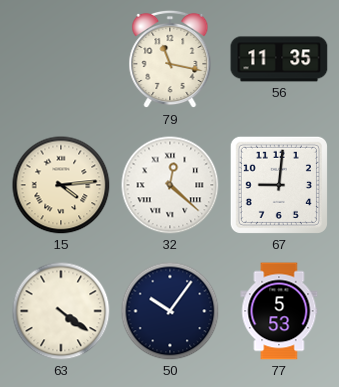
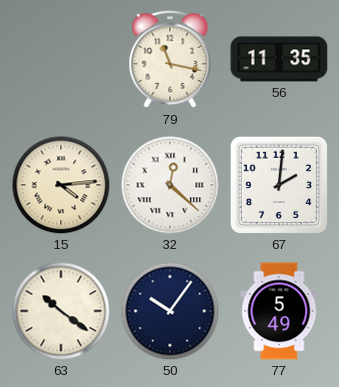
67: 9:01 -> 2:01 (279, 185)
63: 4:21 -> 10:21 (61, 311)
77: 5:53 -> 5:49 (279, 311)
